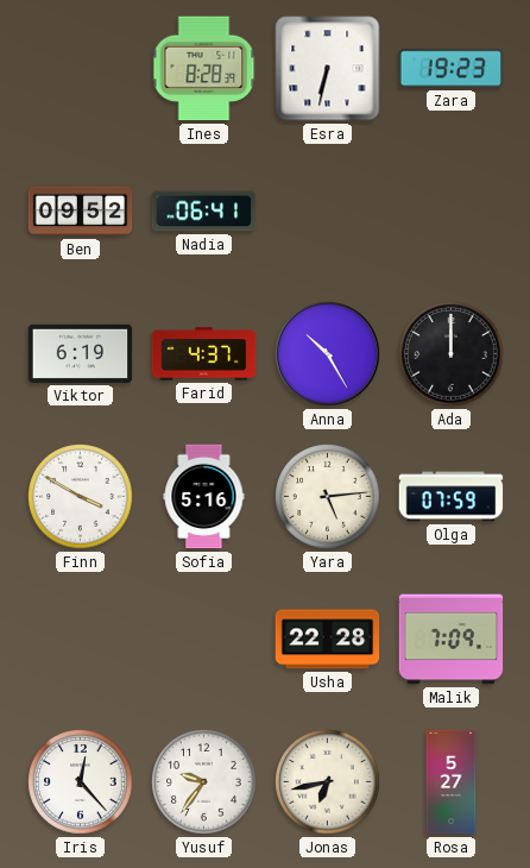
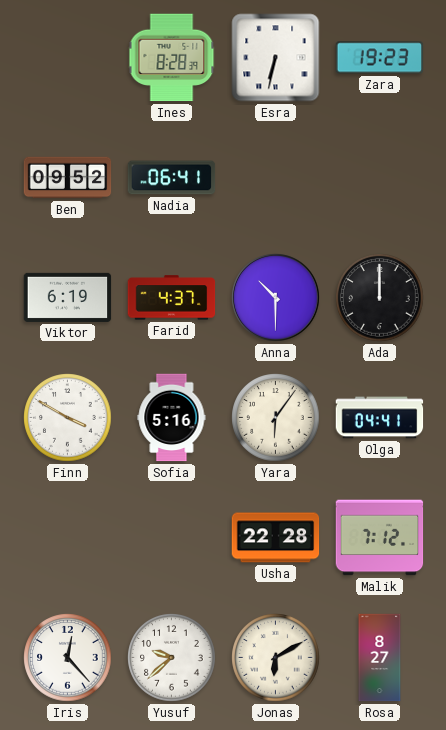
Anna: 10:25 -> 10:30 (276, 298)
Yara: 5:14 -> 6:06 (276, 418)
Olga: 07:59 -> 04:41 (380, 418)
Malik: 7:09 -> 7:12 (380, 538)
Yusuf: 9:36 -> 9:38 (172, 658)
Jonas: 6:43 -> 6:10 (276, 658)
Rosa: 5:27 -> 8:27 (380, 658)
